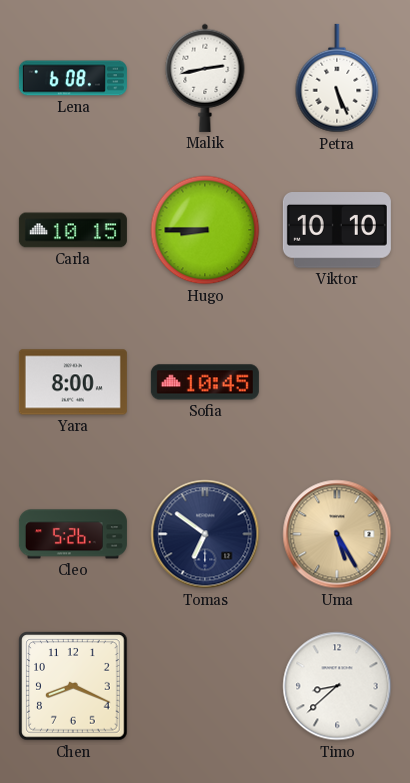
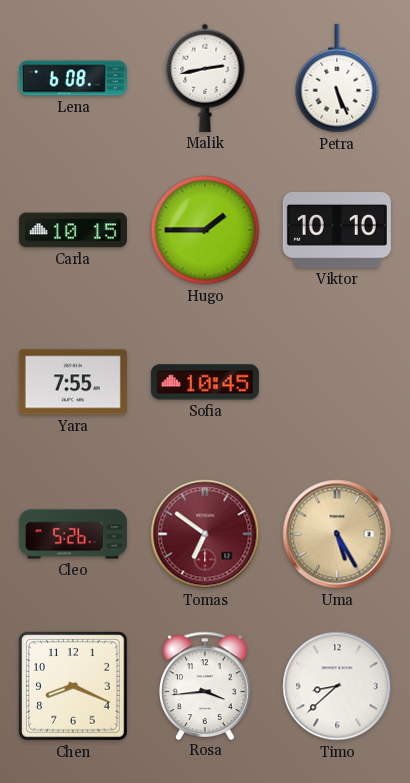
Hugo: 8:45 -> 1:45 (205, 230)
Yara: 8:00 -> 7:55 (73, 382)
Tomas dial: navy -> burgundy (205, 534)
Rosa: none -> 3:44 (206, 685)
